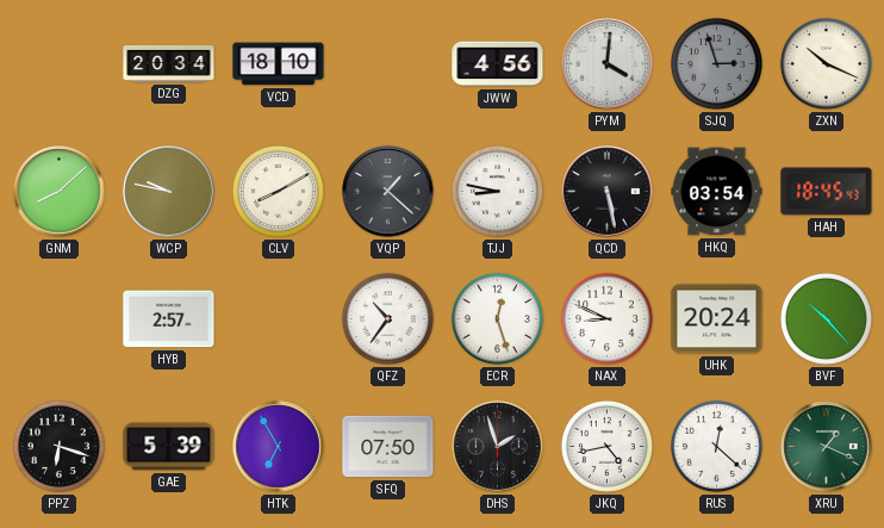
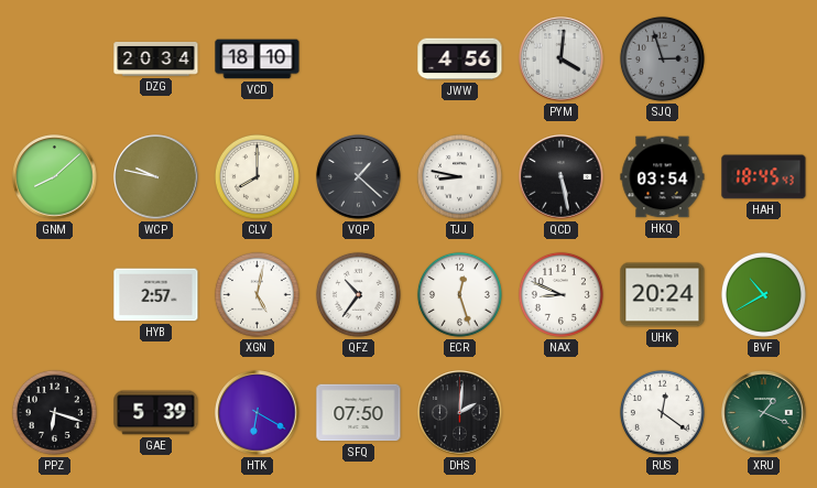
ZXN: 10:19 -> none (826, 63)
CLV: 8:10 -> 8:00 (257, 176)
XGN: none -> 5:02 (257, 294)
BVF: 10:23 -> 10:40 (763, 294)
HTK: 6:55 -> 6:20 (258, 413)
DHS: 1:57 -> 2:01 (460, 413)
JKQ: 4:43 -> none (606, 446)
RUS: 12:22 -> 12:21 (662, 412)
